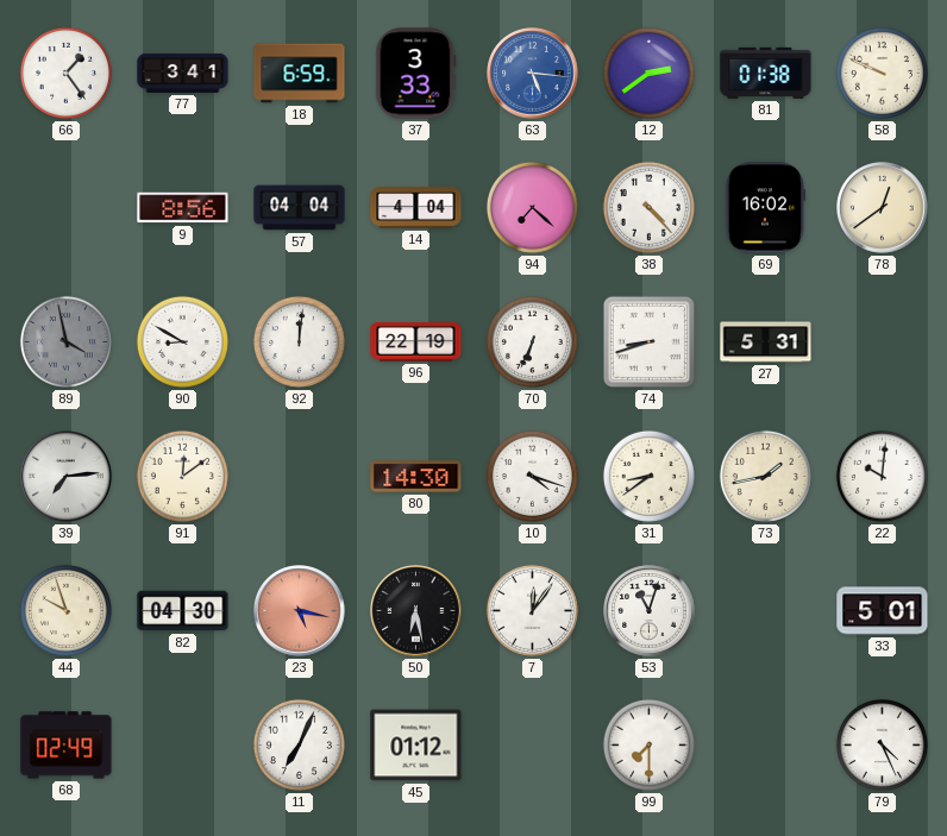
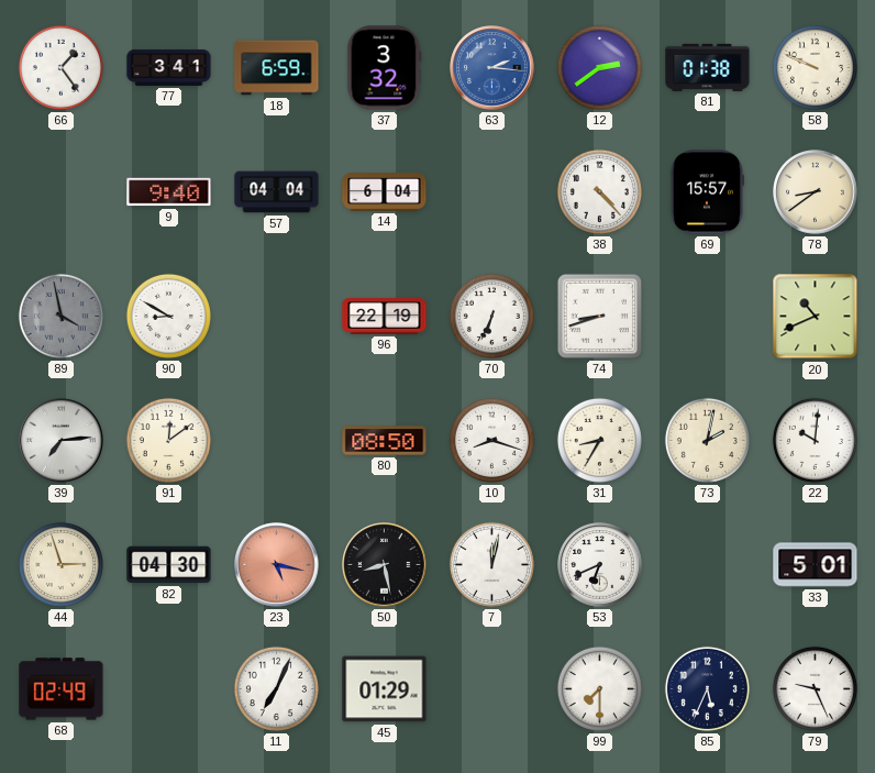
37: 3:33 -> 3:32 (385, 68)
63: 5:16 -> 2:16 (492, 68)
9: 8:56 -> 9:40 (169, 192)
14: 4:04 -> 6:04 (385, 192)
94: 7:22 -> none (532, 207)
69: 16:02 -> 15:57 (706, 192)
78: 12:39 -> 8:39 (816, 192)
92: 12:01 -> none (299, 341)
27: 5:31 -> none (766, 342)
20: none -> 10:41 (816, 317)
80: 14:30 -> 08:50 (385, 441)
10: 4:18 -> 8:18 (491, 440)
31: 8:39 -> 8:35 (599, 440)
73: 1:43 -> 2:02 (707, 440)
44: 9:57 -> 2:57 (60, 564)
50: 6:28 -> 8:28 (385, 565)
7: 12:06 -> 12:02 (491, 564)
53: 11:03 -> 6:41 (600, 565)
45: 01:12 -> 01:29 (385, 689)
85: none -> 5:34 (707, 688)
79: 4:26 -> 9:26 (815, 688)
